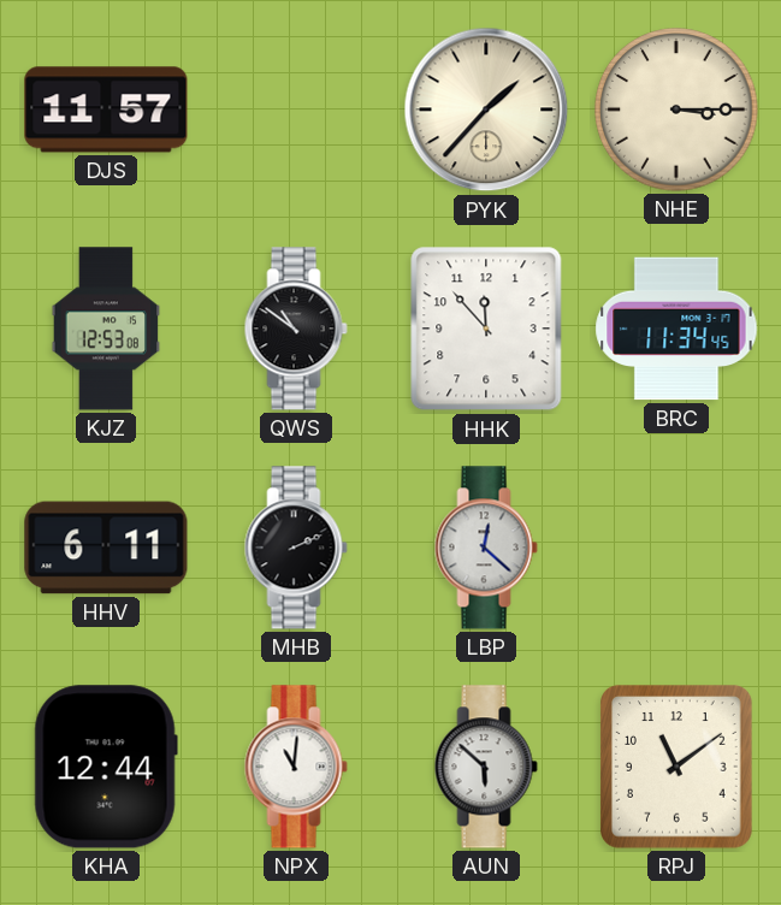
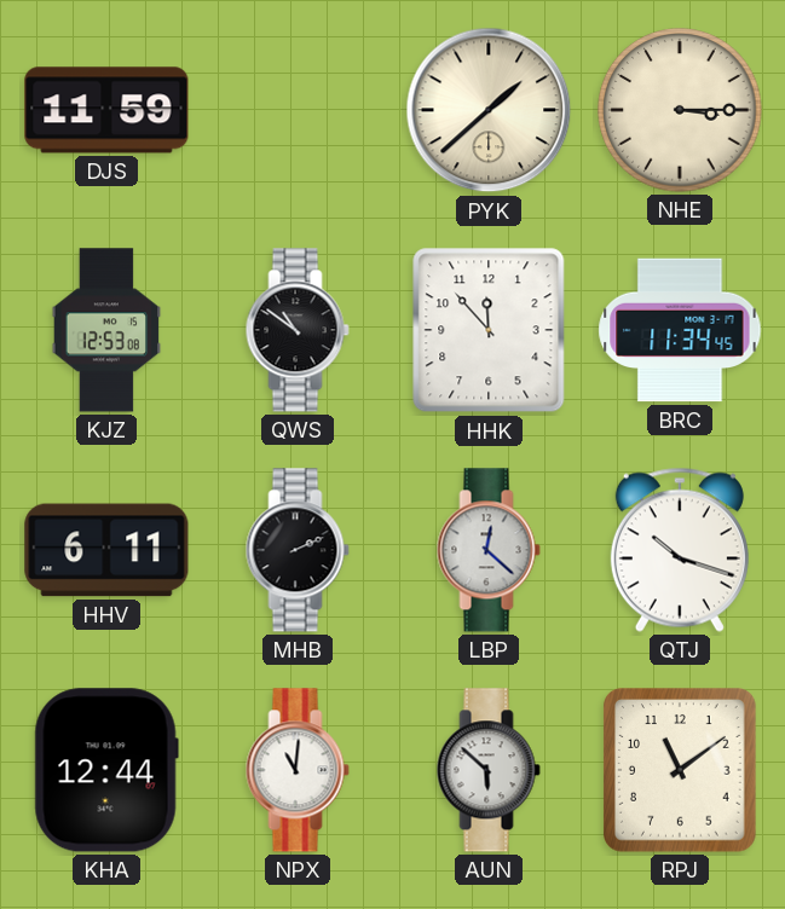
DJS: 11:57 -> 11:59 (106, 110)
PYK: 1:37 -> 1:38 (489, 110)
QTJ: none -> 10:18 (680, 550)
